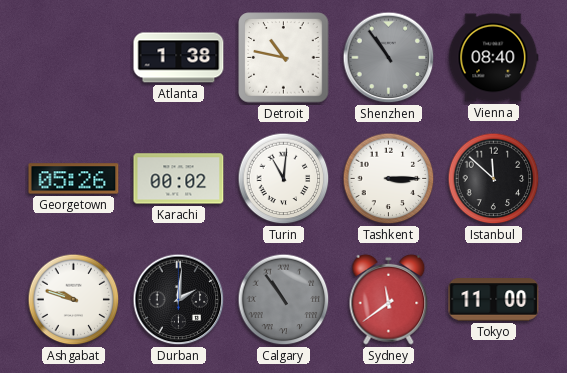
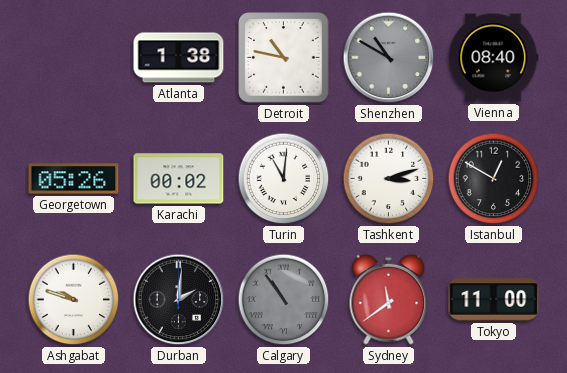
Shenzhen: 10:54 -> 10:50 (389, 58)
Tashkent: 3:15 -> 3:12 (389, 179)
Istanbul: 11:52 -> 12:50 (494, 179)
